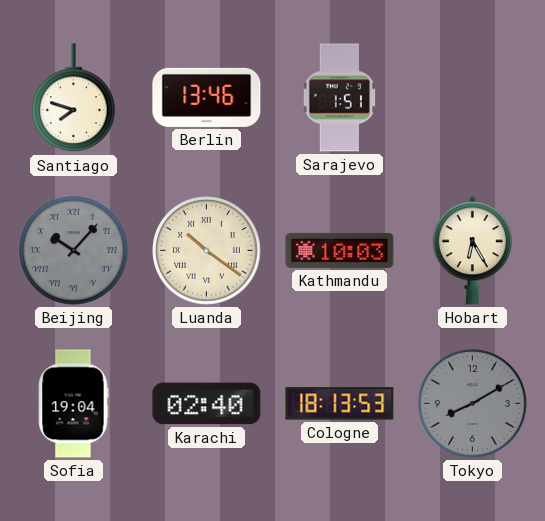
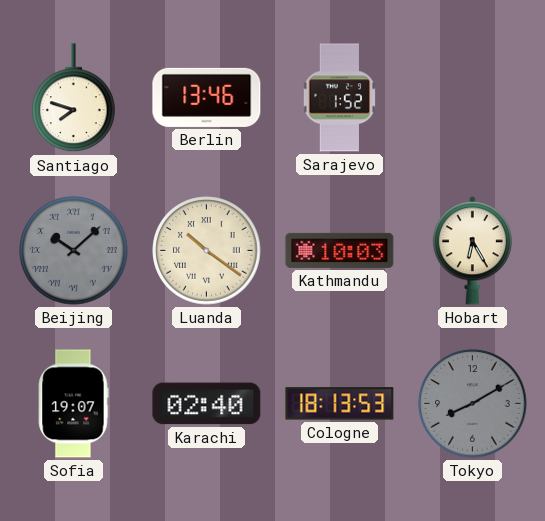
Sarajevo: 1:51 -> 1:52 (339, 98)
Beijing: 10:07 -> 10:08 (74, 251)
Sofia: 19:04 -> 19:07 (73, 404)
